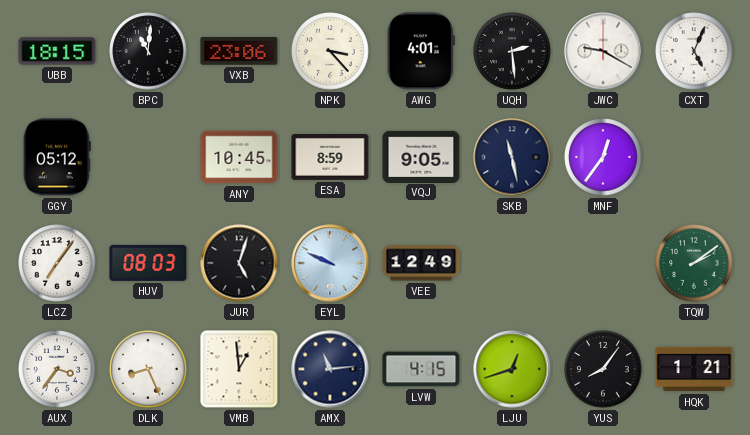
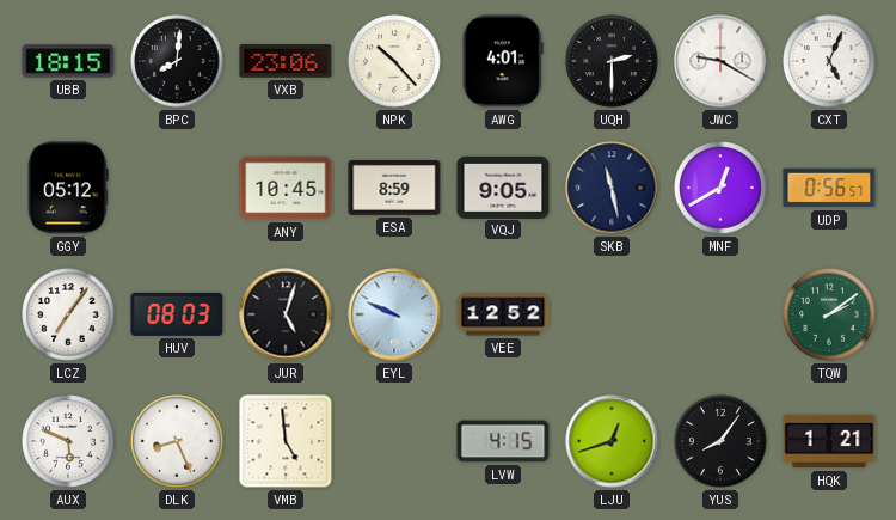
BPC: 11:01 -> 8:01 (177, 61)
NPK: 3:23 -> 10:23 (394, 61)
UQH: 2:29 -> 2:30 (612, 61)
MNF: 12:36 -> 12:40 (720, 188)
UDP: none -> 0:56 (829, 188)
VEE: 12:49 -> 12:52 (503, 314)
AUX: 3:36 -> 5:49 (68, 441)
VMB: 12:59 -> 4:59 (286, 441)
AMX: 11:14 -> none (330, 369)
